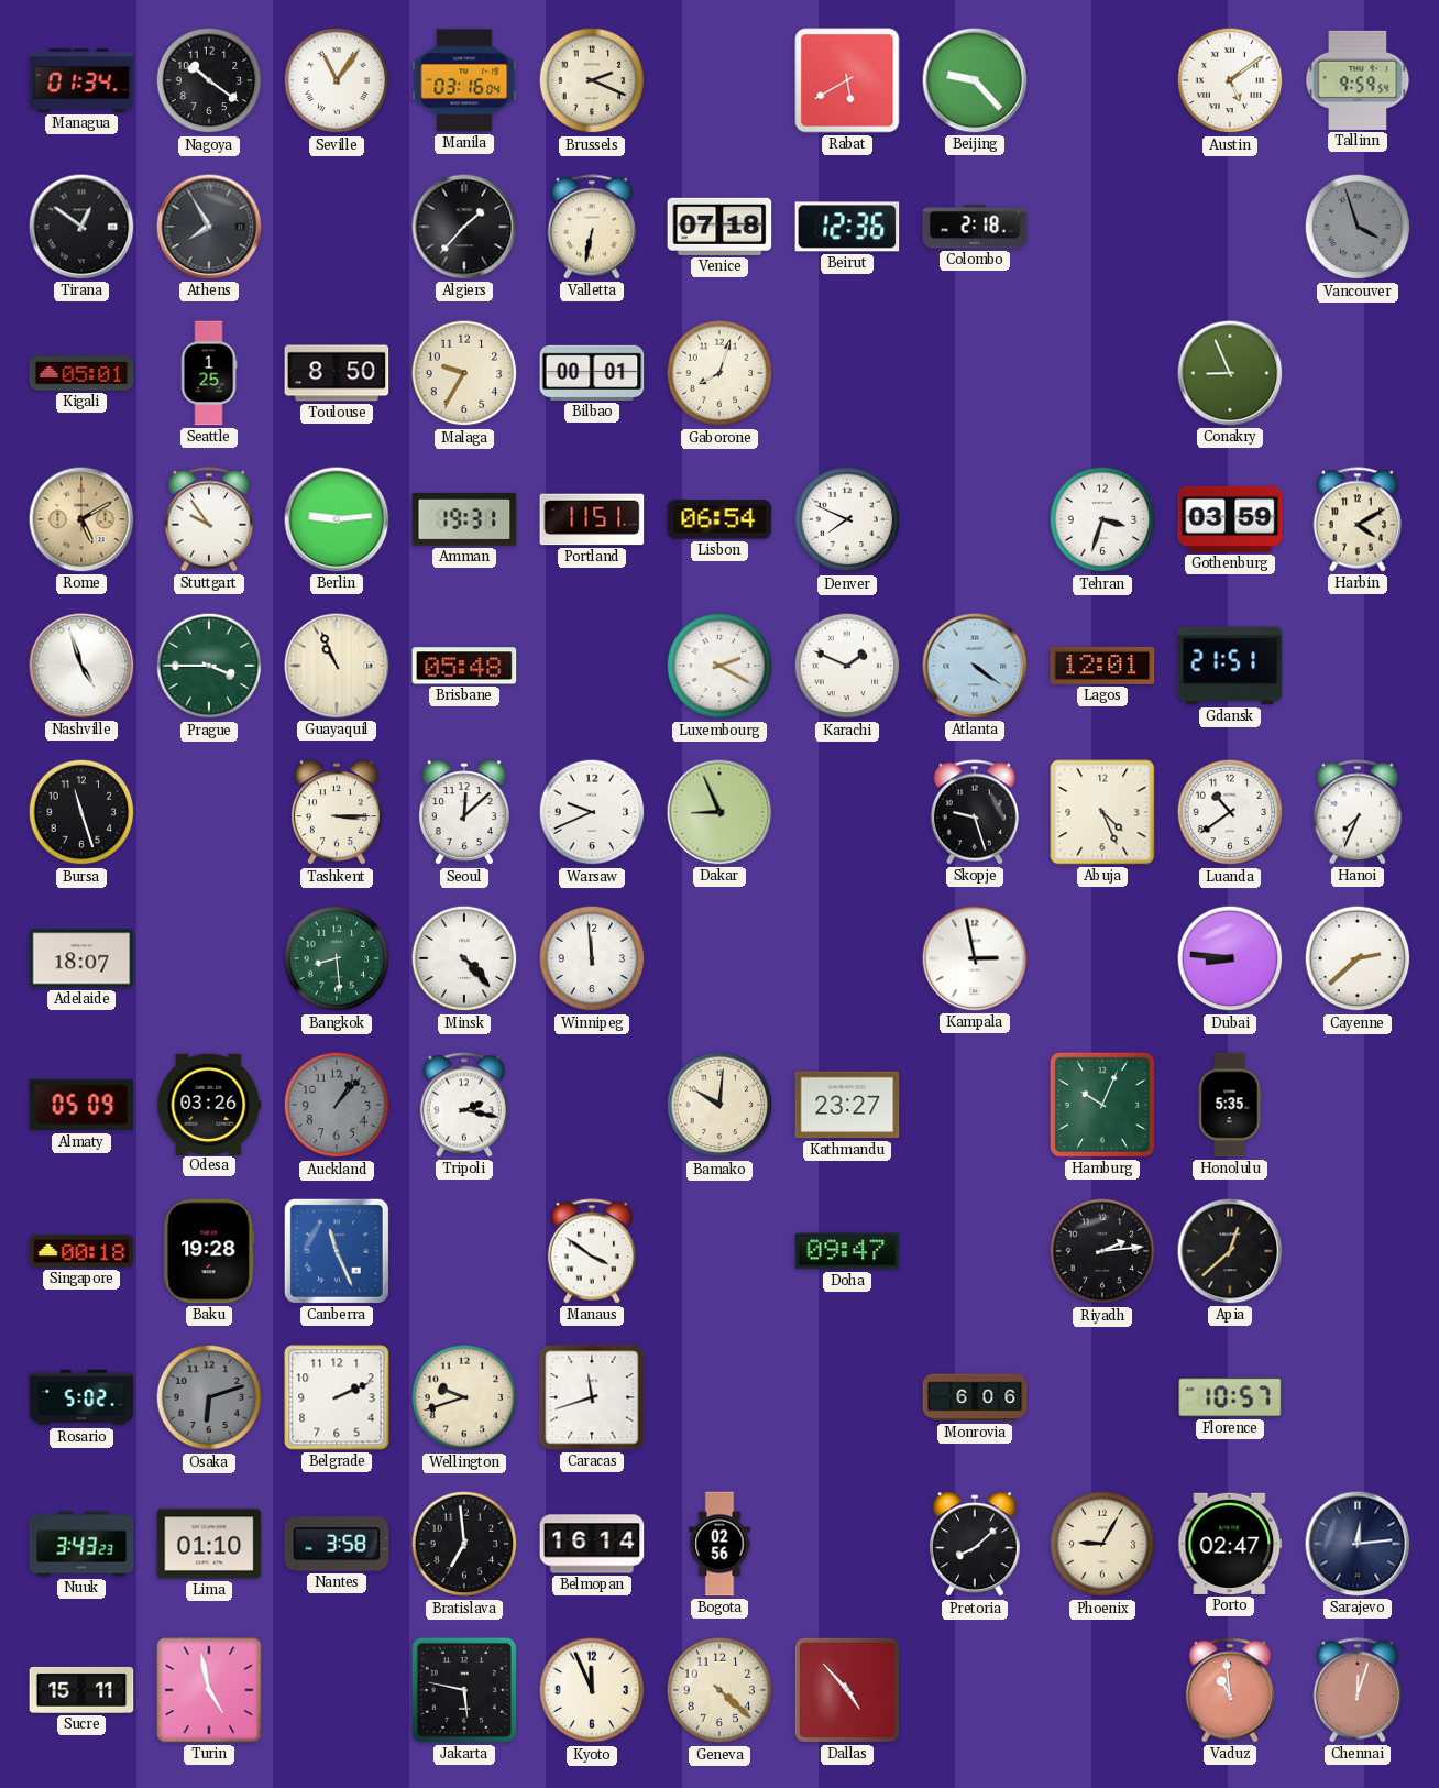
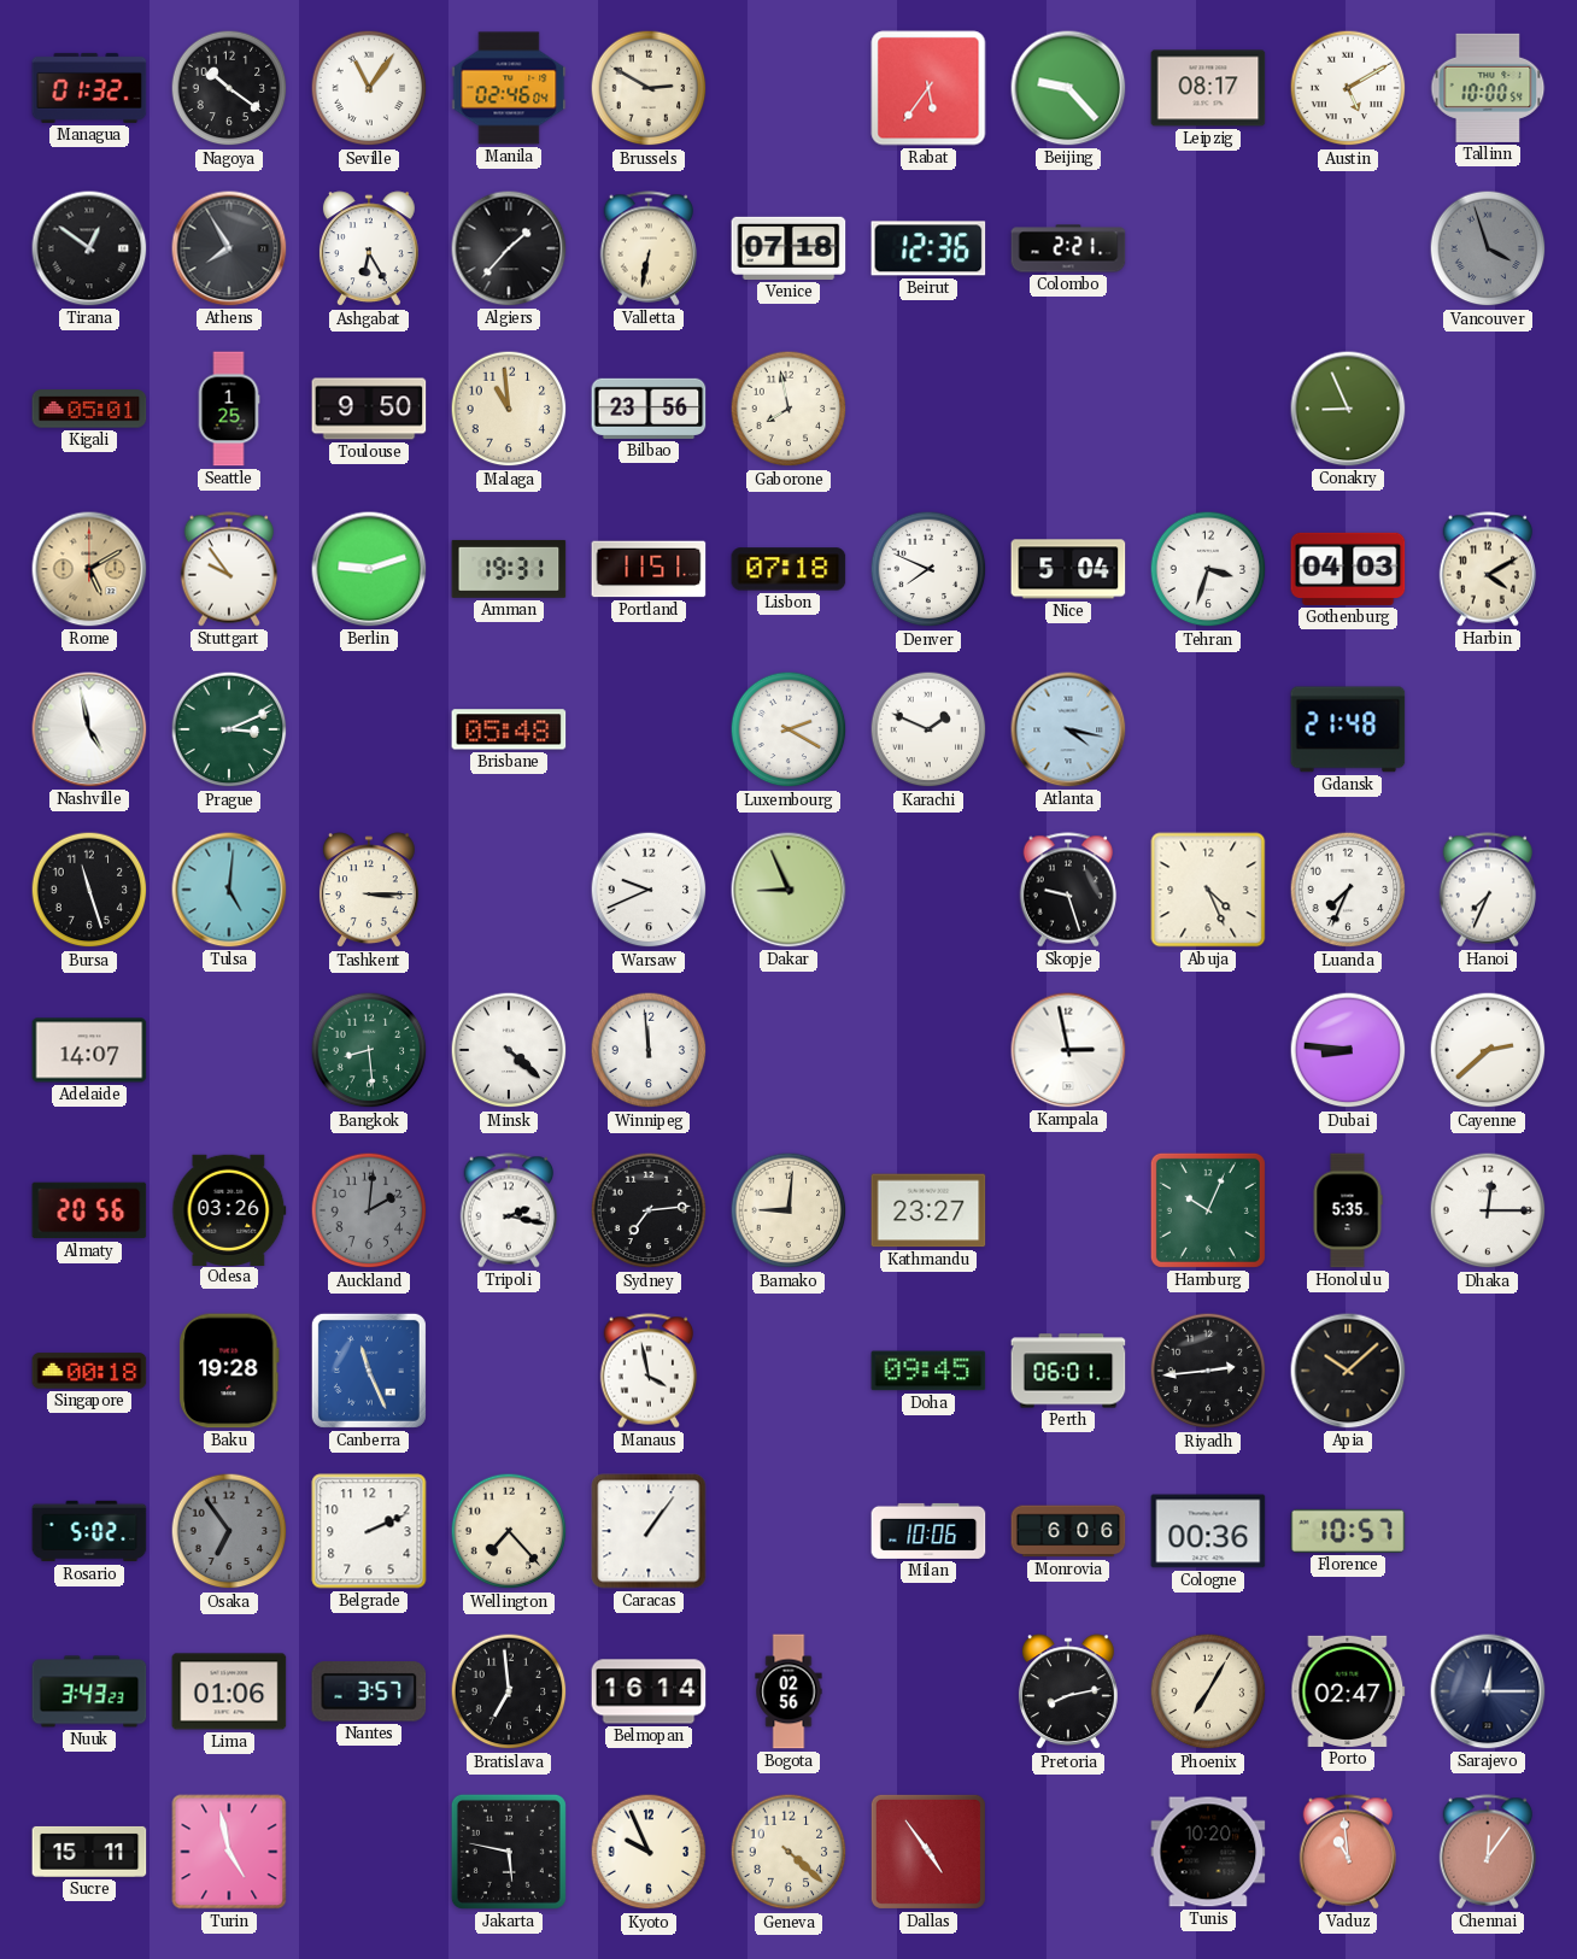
Managua: 01:34 -> 01:32 (89, 88)
Manila: 03:16 -> 02:46 (509, 88)
Brussels: 2:19 -> 2:50 (649, 88)
Rabat: 5:40 -> 5:36 (928, 88)
Leipzig: none -> 08:17 (1208, 88)
Austin: 5:09 -> 5:10 (1348, 88)
Tallinn: 9:59 -> 10:00 (1488, 88)
Ashgabat: none -> 6:25 (369, 250)
Colombo: 2:18 -> 2:21 (1068, 248)
Toulouse: 8:50 -> 9:50 (369, 409)
Malaga: 9:35 -> 10:59 (509, 409)
Bilbao: 00:01 -> 23:56 (649, 409)
Gaborone: 8:03 -> 7:58 (788, 409)
Berlin: 9:14 -> 9:12 (369, 569)
Lisbon: 06:54 -> 07:18 (788, 569)
Nice: none -> 5:04 (1068, 569)
Gothenburg: 03:59 -> 04:03 (1348, 569)
Nashville: 4:57 -> 4:58 (89, 729)
Prague: 3:45 -> 3:11 (229, 729)
Guayaquil: 10:56 -> none (337, 666)
Atlanta: 4:21 -> 4:17 (1068, 729)
Lagos: 12:01 -> none (1102, 666)
Gdansk: 21:51 -> 21:48 (1348, 729)
Tulsa: none -> 5:01 (229, 890)
Seoul: 12:08 -> none (464, 813)
Luanda: 10:39 -> 7:34 (1348, 890)
Adelaide: 18:07 -> 14:07 (89, 1050)
Minsk: 4:23 -> 4:22 (509, 1050)
Almaty: 05:09 -> 20:56 (89, 1210)
Auckland: 1:07 -> 2:01 (369, 1210)
Sydney: none -> 7:14 (649, 1210)
Bamako: 10:01 -> 9:01 (788, 1210)
Dhaka: none -> 12:15 (1488, 1210)
Manaus: 3:51 -> 3:58 (649, 1371)
Doha: 09:47 -> 09:45 (928, 1371)
Perth: none -> 06:01 (1068, 1371)
Riyadh: 2:14 -> 2:44 (1208, 1371)
Apia: 12:38 -> 10:08 (1348, 1371)
Osaka: 6:12 -> 6:54 (229, 1531)
Wellington: 9:42 -> 7:23 (509, 1531)
Caracas: 11:42 -> 1:06 (649, 1531)
Milan: none -> 10:06 (928, 1531)
Cologne: none -> 00:36 (1208, 1531)
Lima: 01:10 -> 01:06 (229, 1691)
Nantes: 3:58 -> 3:57 (369, 1691)
Pretoria: 8:08 -> 8:13 (1068, 1693)
Phoenix: 9:05 -> 7:05 (1208, 1691)
Sarajevo: 12:14 -> 12:15 (1488, 1691)
Kyoto: 11:56 -> 9:56 (649, 1852)
Dallas: 4:53 -> 4:54 (928, 1852)
Tunis: none -> 10:20 (1208, 1852)
Chennai: 12:03 -> 12:06 (1488, 1852)
